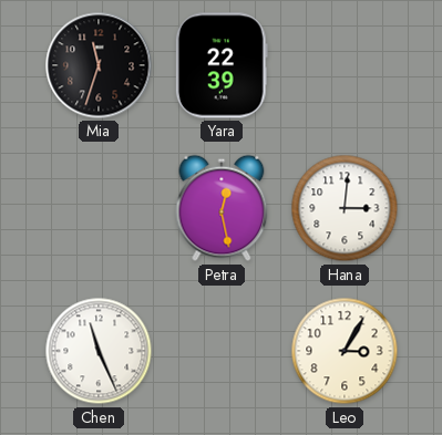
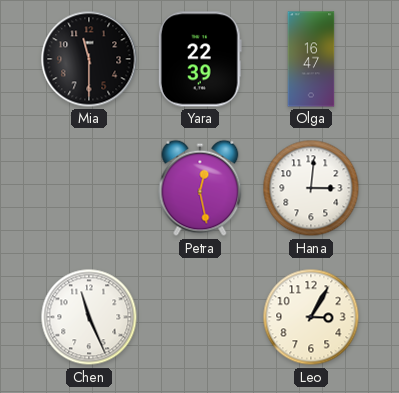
Mia: 11:33 -> 11:30 (89, 59)
Olga: none -> 16:47 (311, 59)
